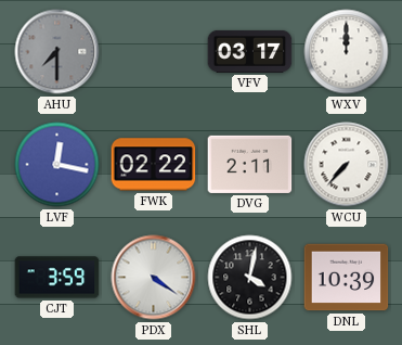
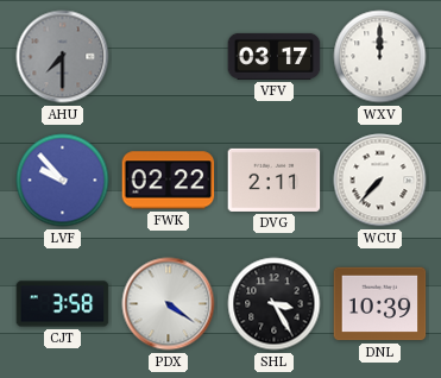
LVF: 12:17 -> 9:53 (63, 181)
CJT: 3:59 -> 3:58 (63, 304)
SHL: 4:02 -> 3:25 (275, 304)
